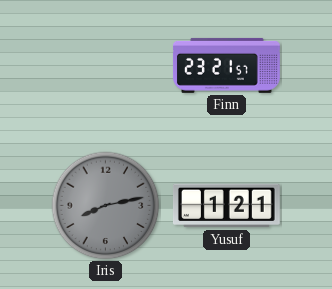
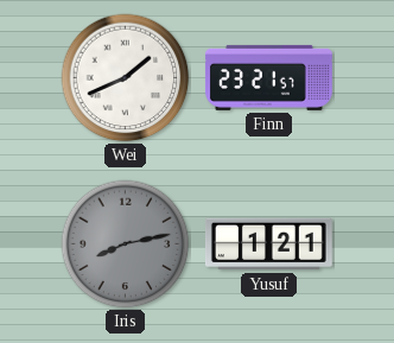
Wei: none -> 1:41 (126, 78)
